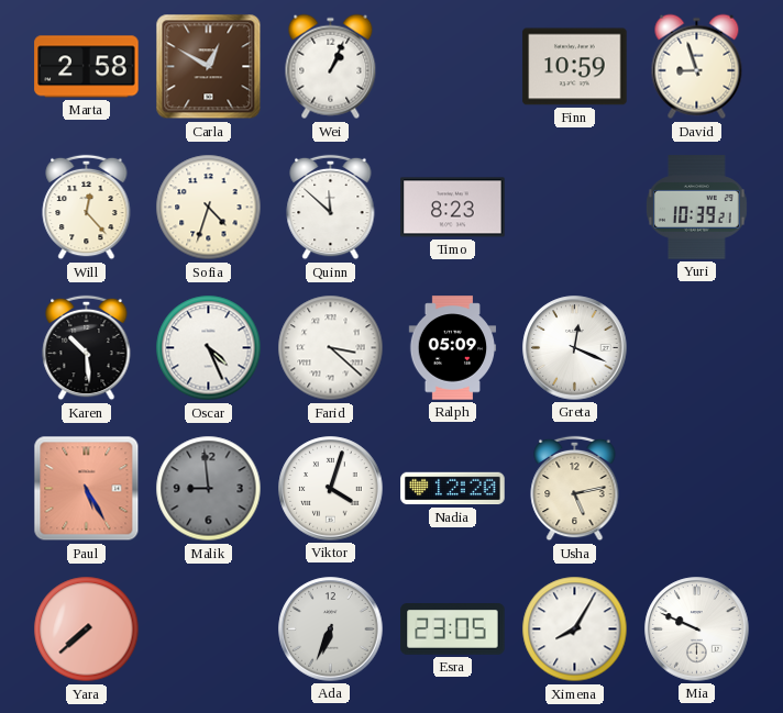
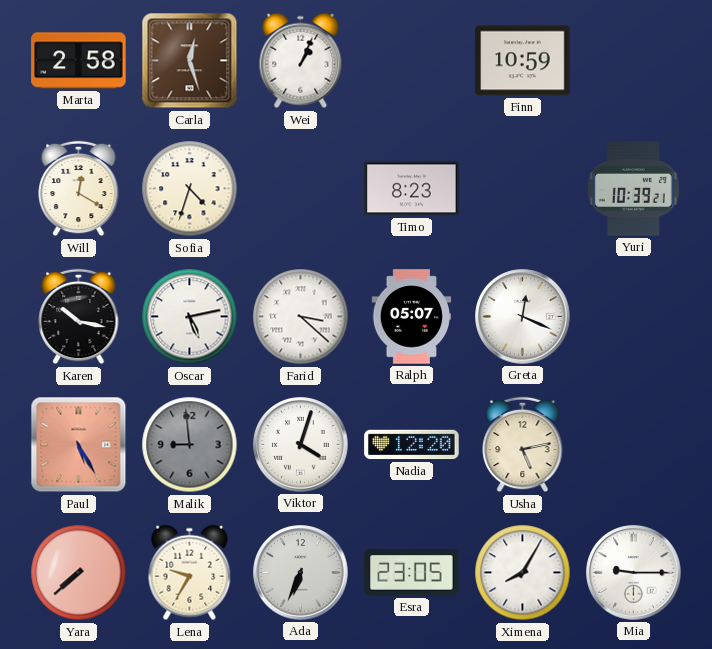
Carla: 12:50 -> 12:27 (190, 61)
David: 8:57 -> none (697, 67)
Will: 12:23 -> 12:20 (79, 189)
Quinn: 11:52 -> none (331, 208)
Karen: 10:29 -> 10:17 (79, 317)
Oscar: 4:26 -> 5:13 (190, 317)
Ralph: 05:09 -> 05:07 (412, 317)
Lena: none -> 9:35 (190, 573)
Mia: 9:49 -> 9:15 (634, 573)
